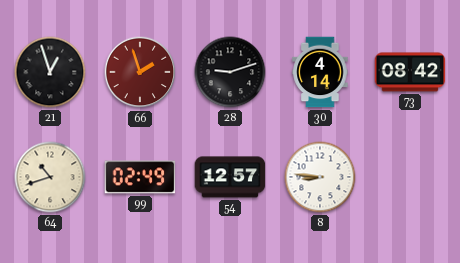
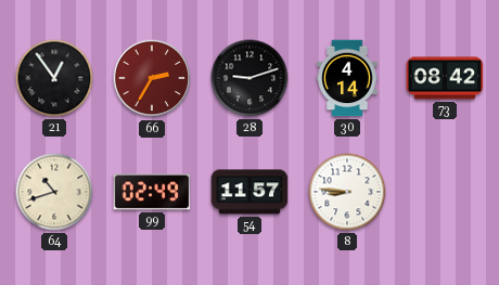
21: 12:57 -> 12:54 (54, 78)
66: 1:57 -> 2:35 (152, 78)
54: 12:57 -> 11:57 (250, 192)
